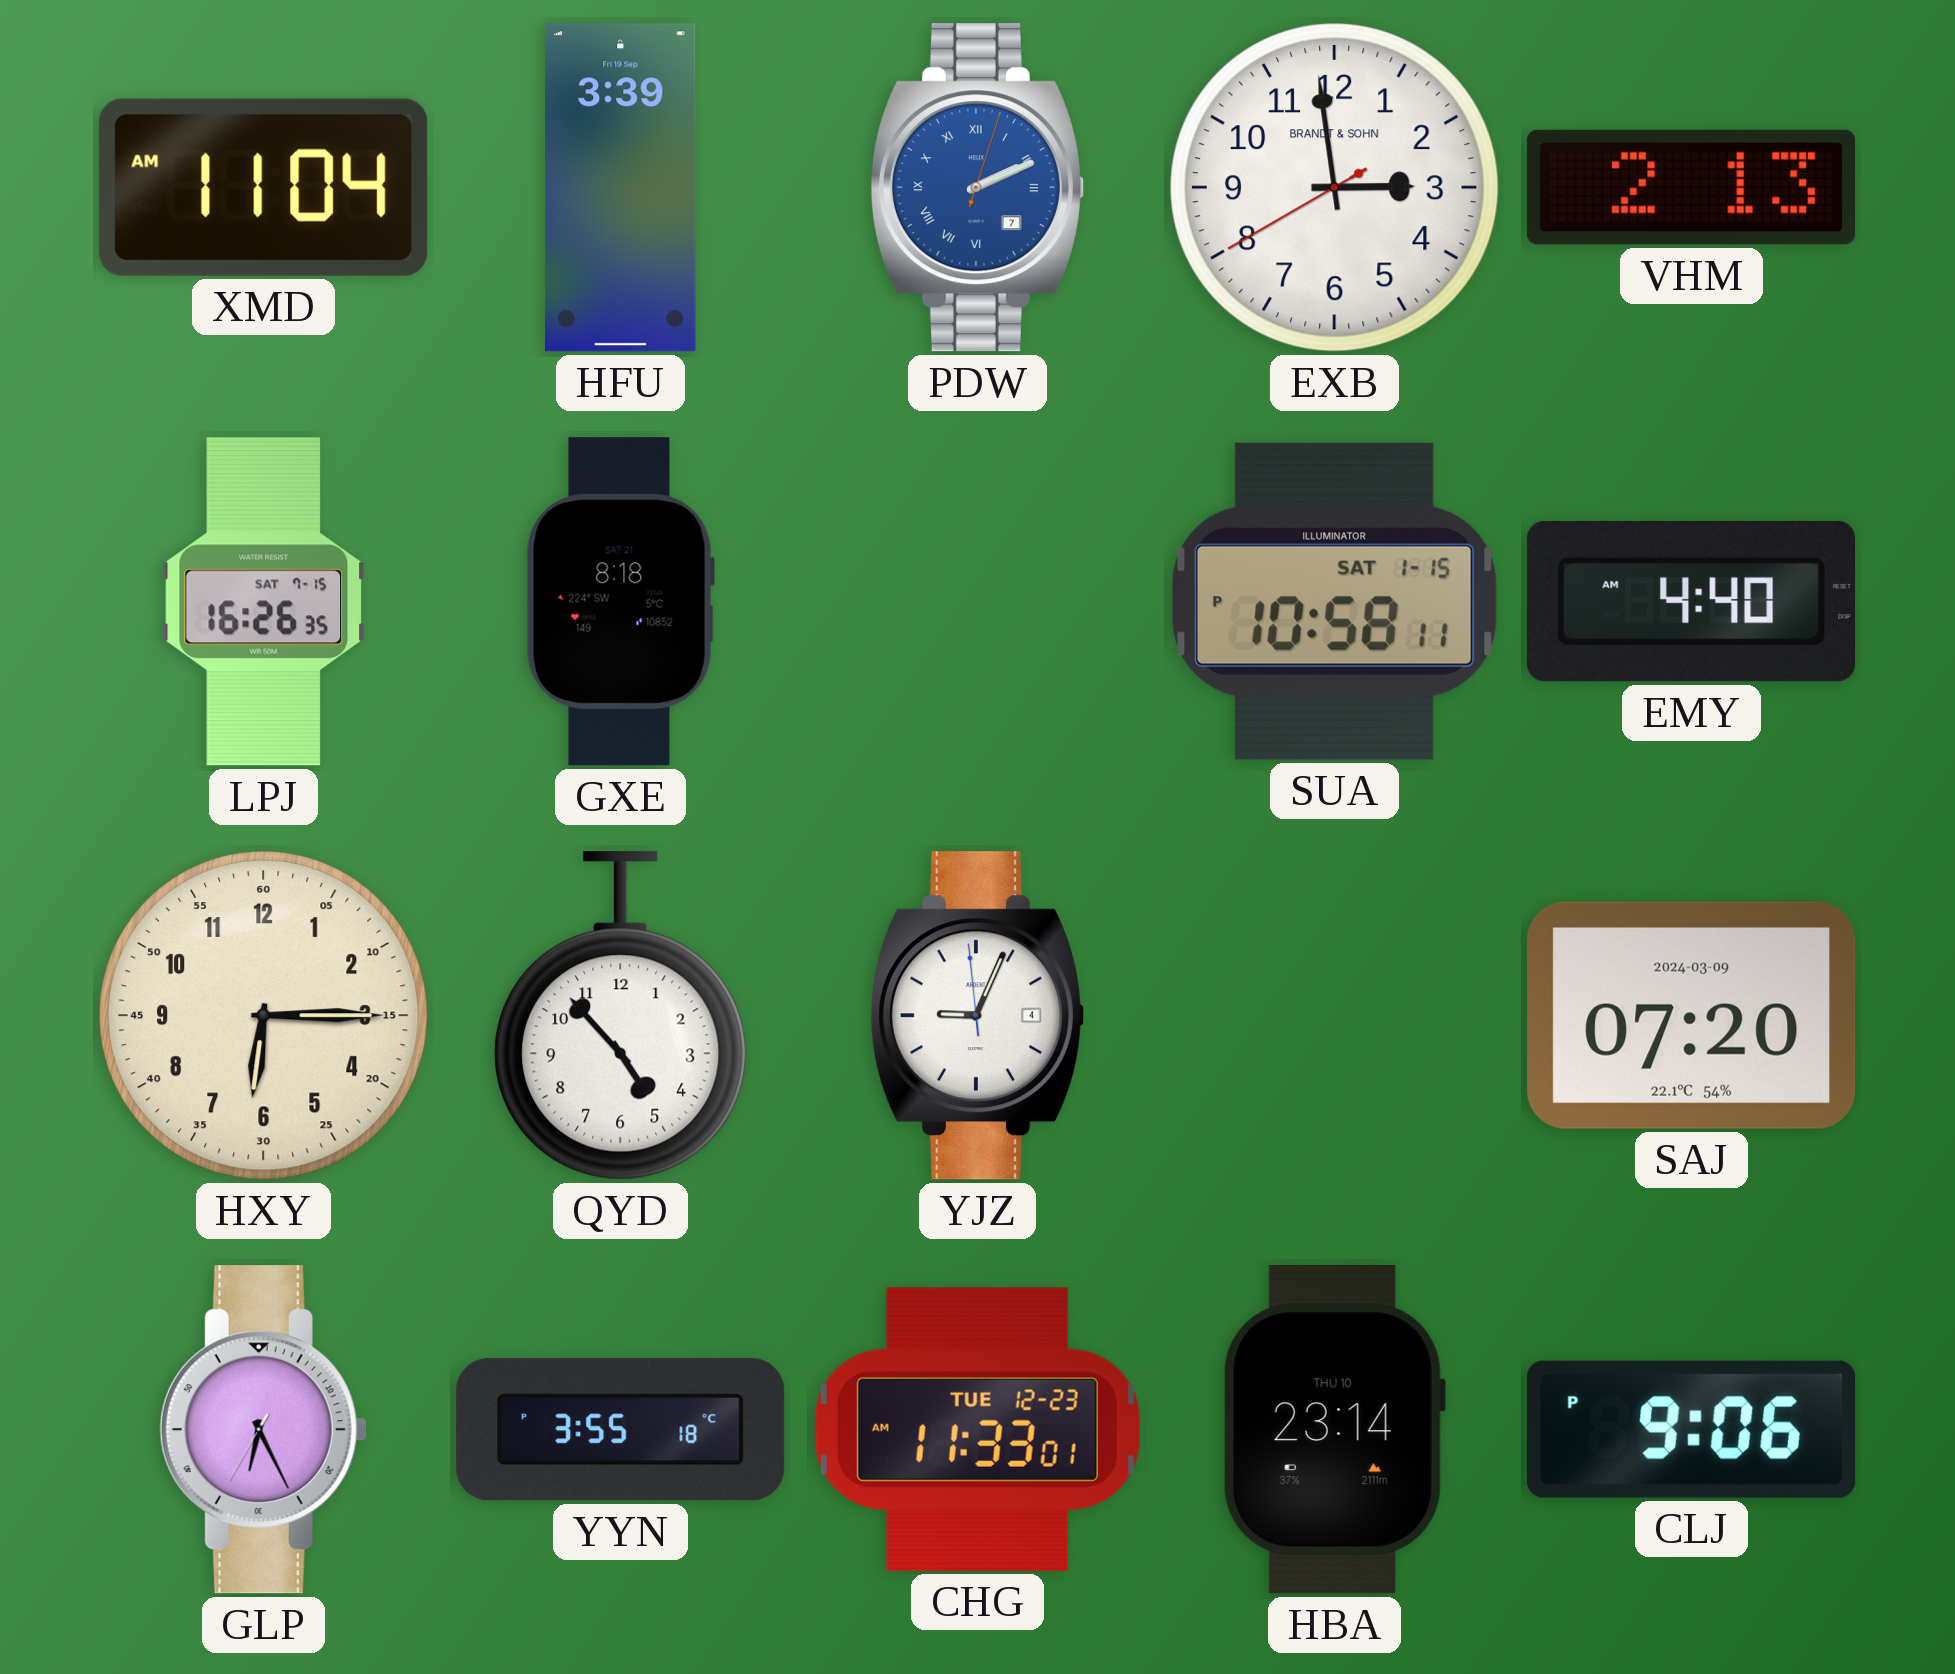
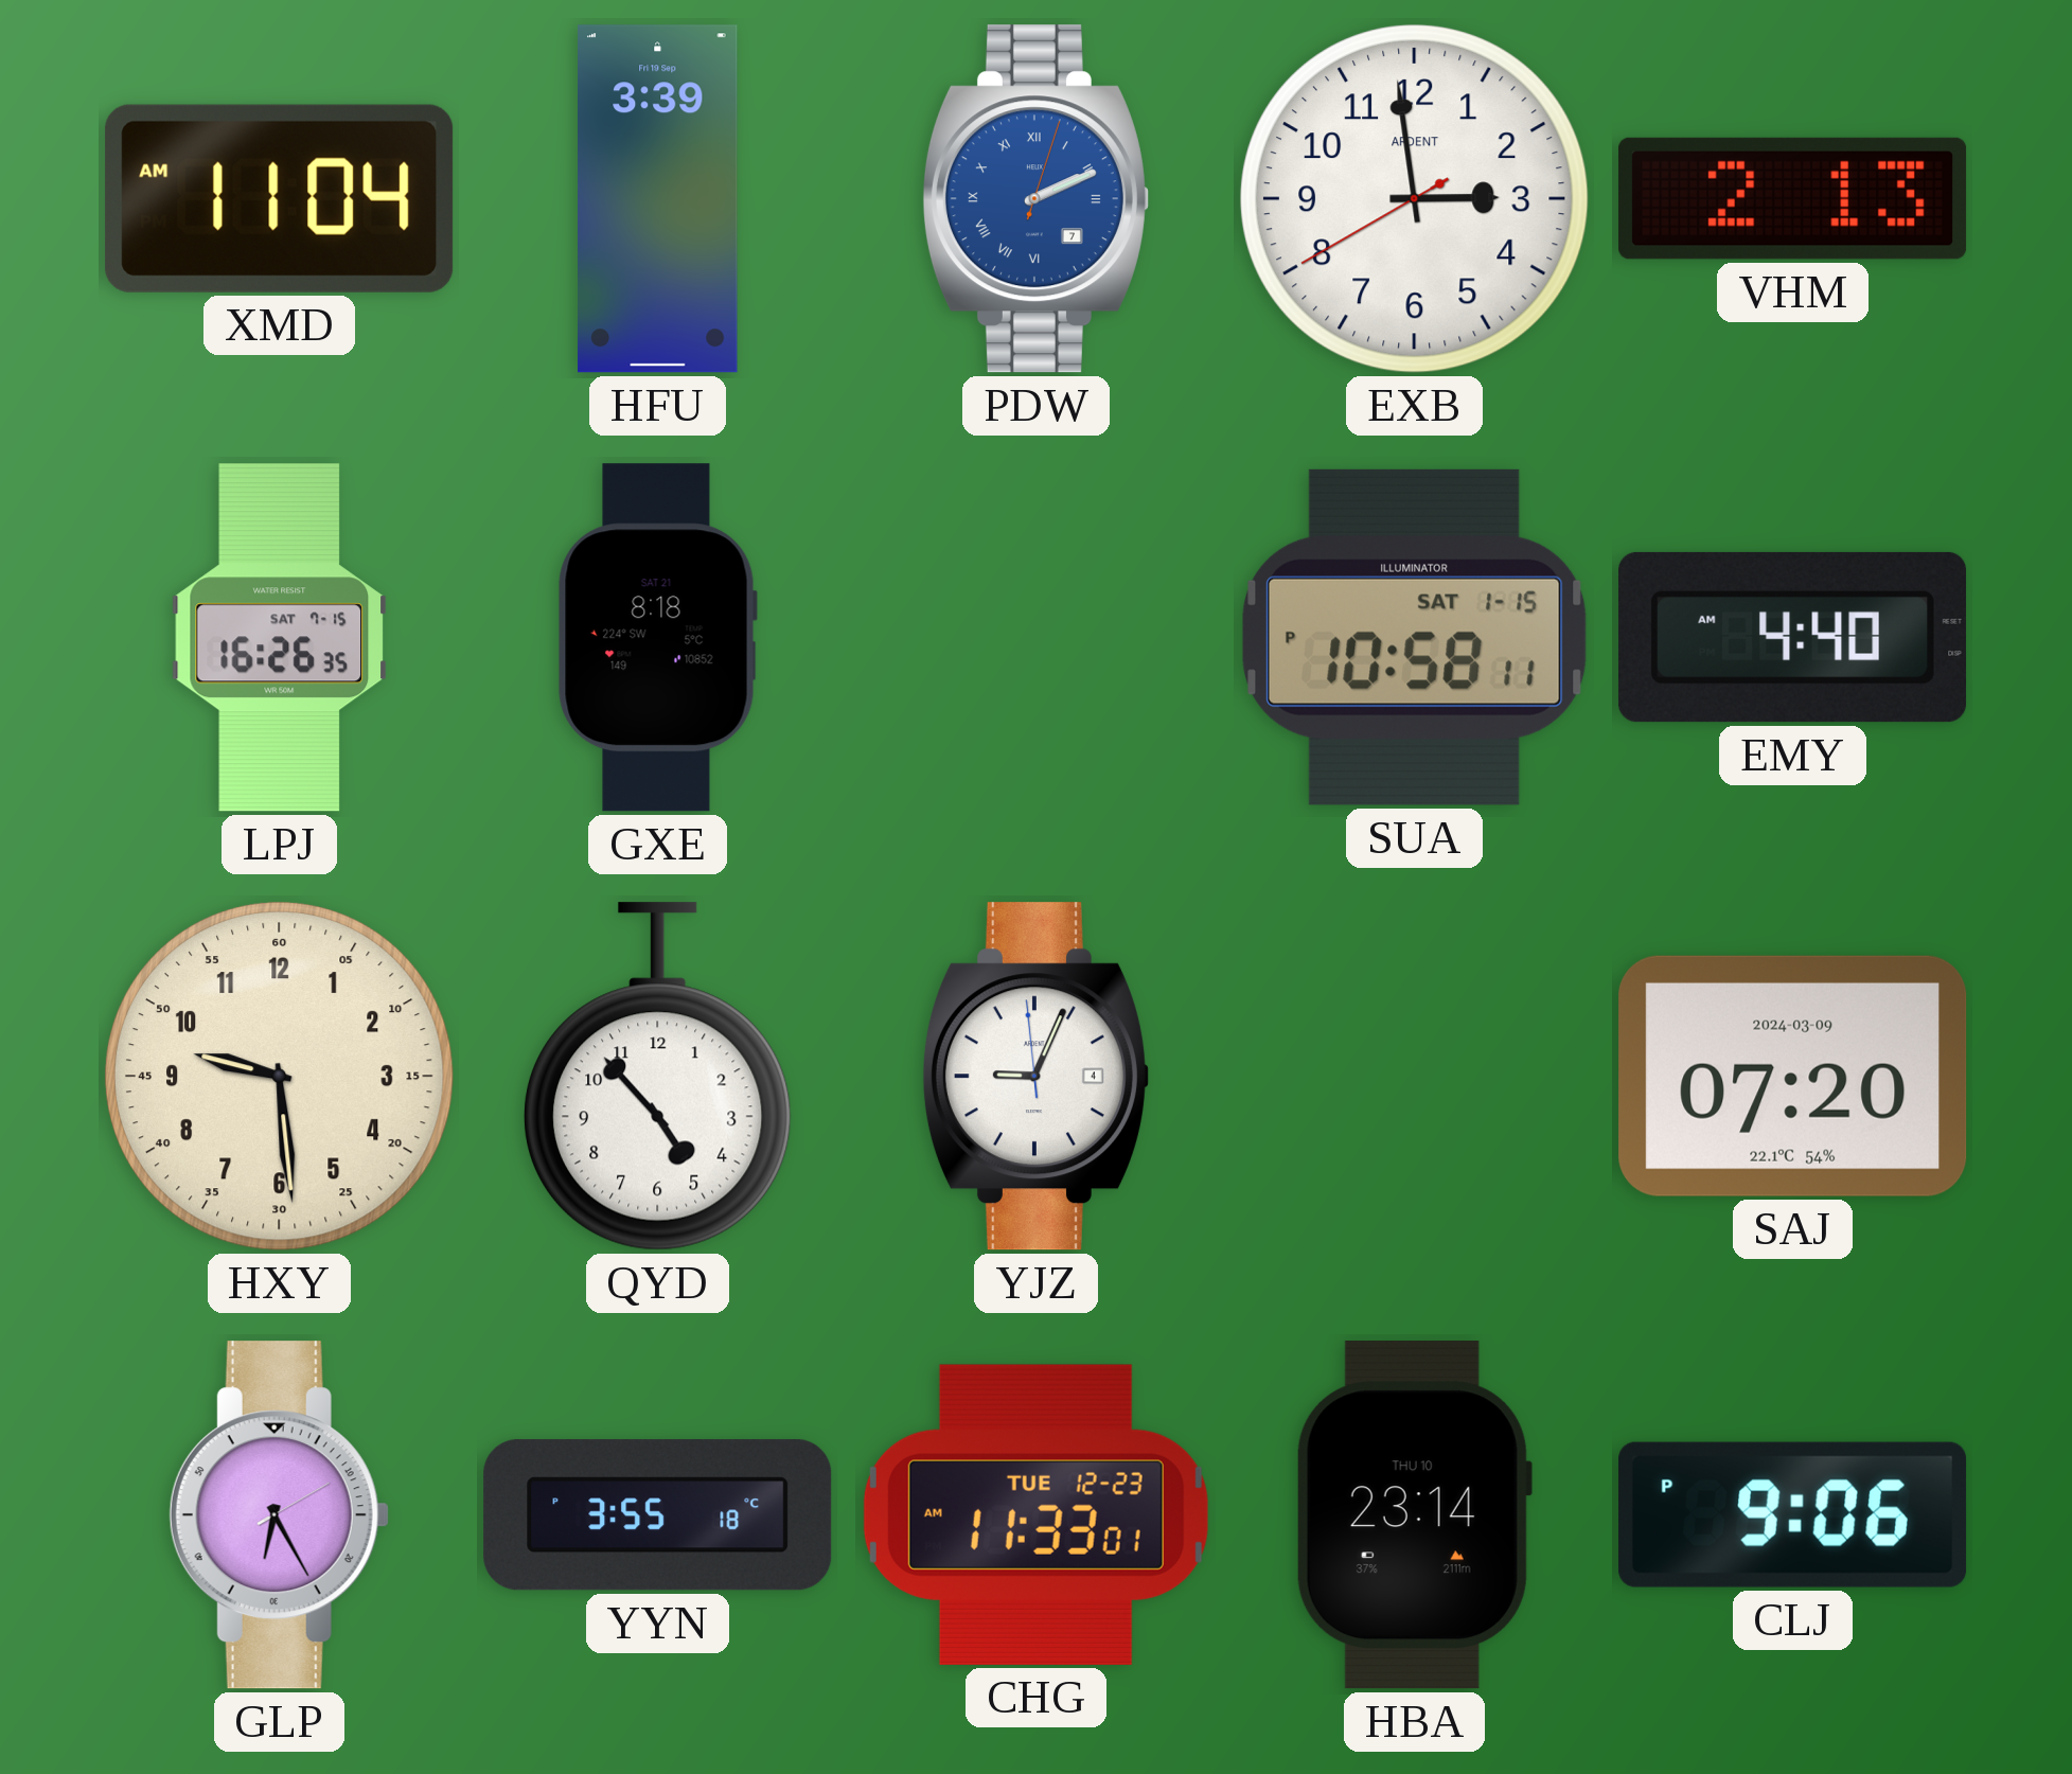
EXB brand: BRANDT & SOHN -> ARDENT (1414, 198)
HXY: 6:15 -> 9:29 (279, 1076)
GLP: 6:25:35 -> 6:25:10 (279, 1515)
